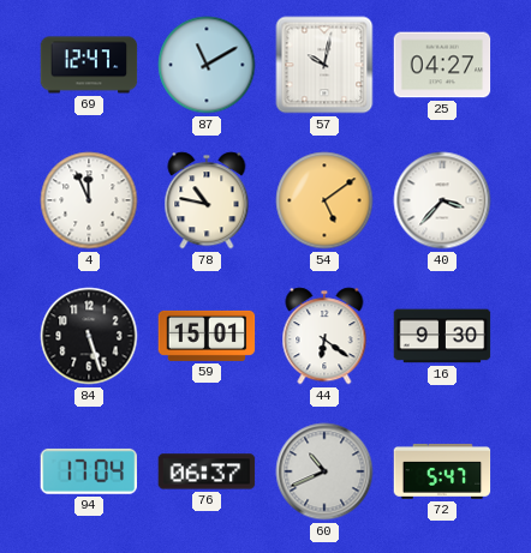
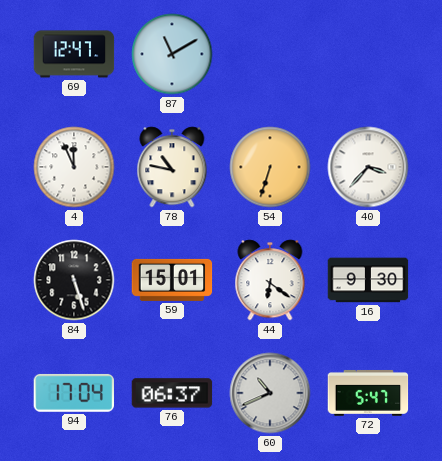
57: 10:02 -> none (324, 65)
25: 04:27 -> none (442, 65)
54: 5:09 -> 6:33 (270, 167)
